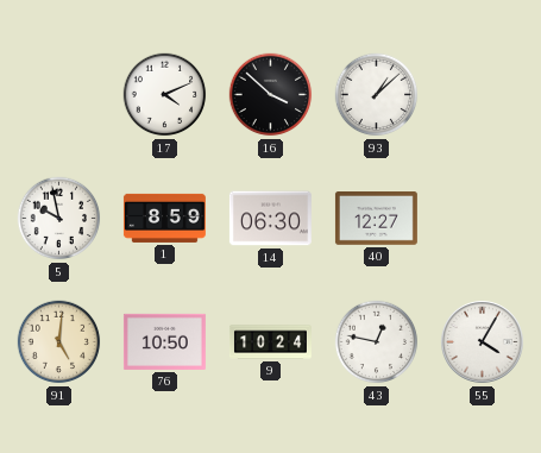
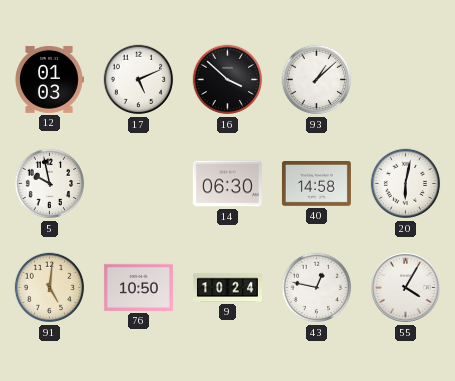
12: none -> 01:03 (50, 79)
17: 4:11 -> 5:11 (139, 80)
1: 8:59 -> none (164, 218)
40: 12:27 -> 14:58 (316, 184)
20: none -> 6:02 (406, 184)
